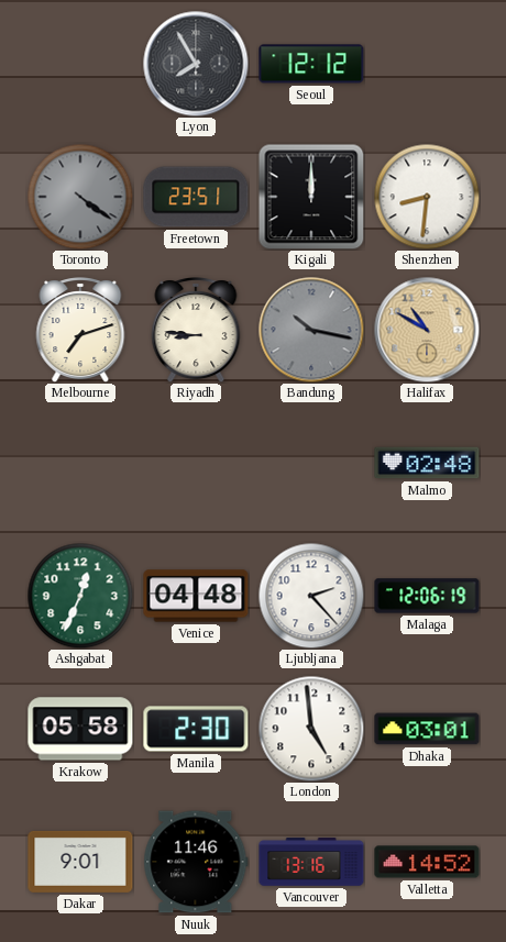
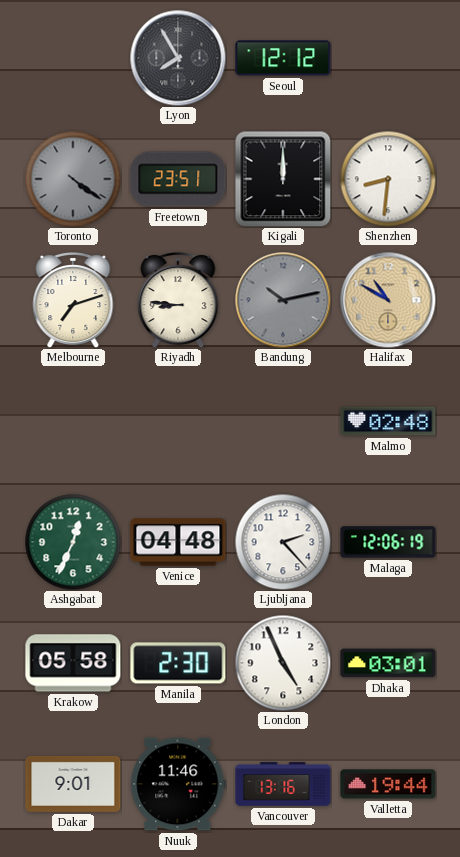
Bandung: 10:17 -> 10:13 (283, 300)
London: 4:59 -> 4:56 (283, 663)
Valletta: 14:52 -> 19:44 (388, 784)
